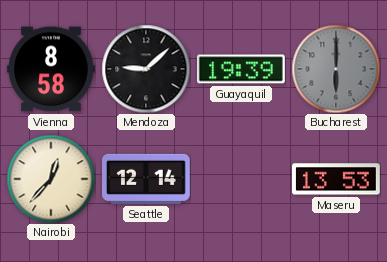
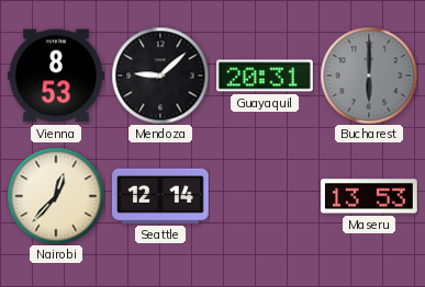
Vienna: 8:58 -> 8:53 (57, 76)
Guayaquil: 19:39 -> 20:31 (266, 76)
